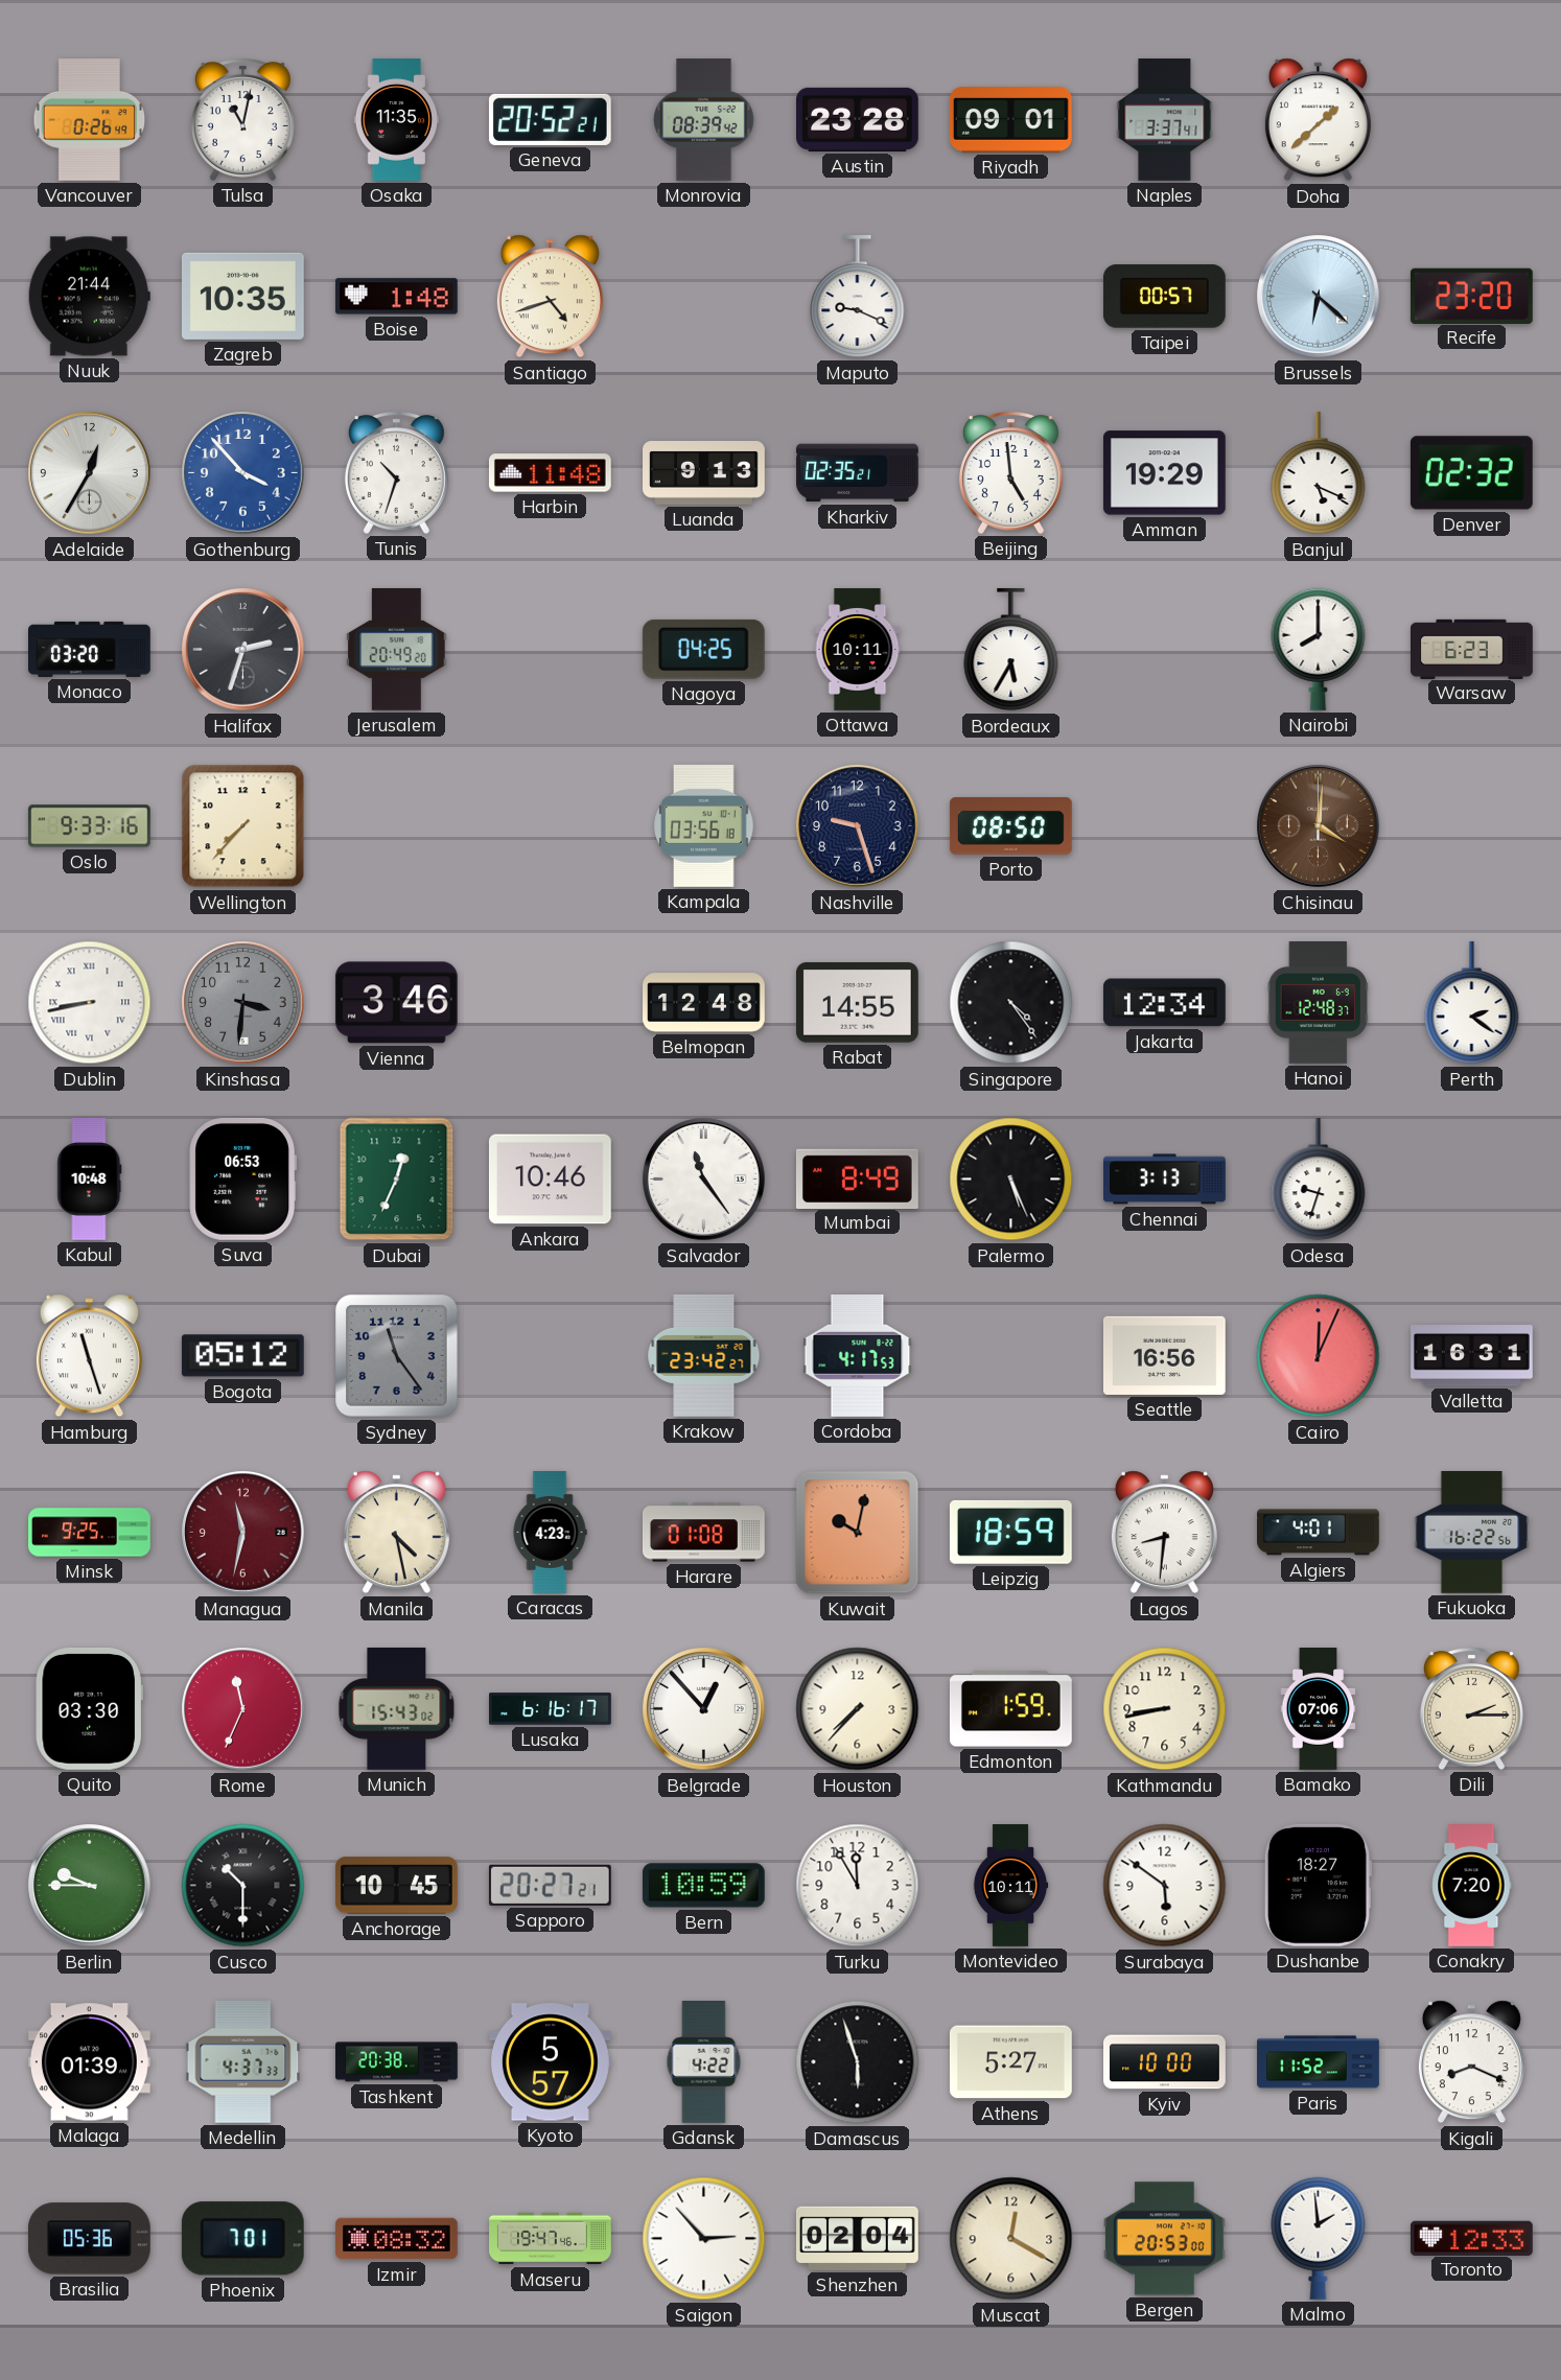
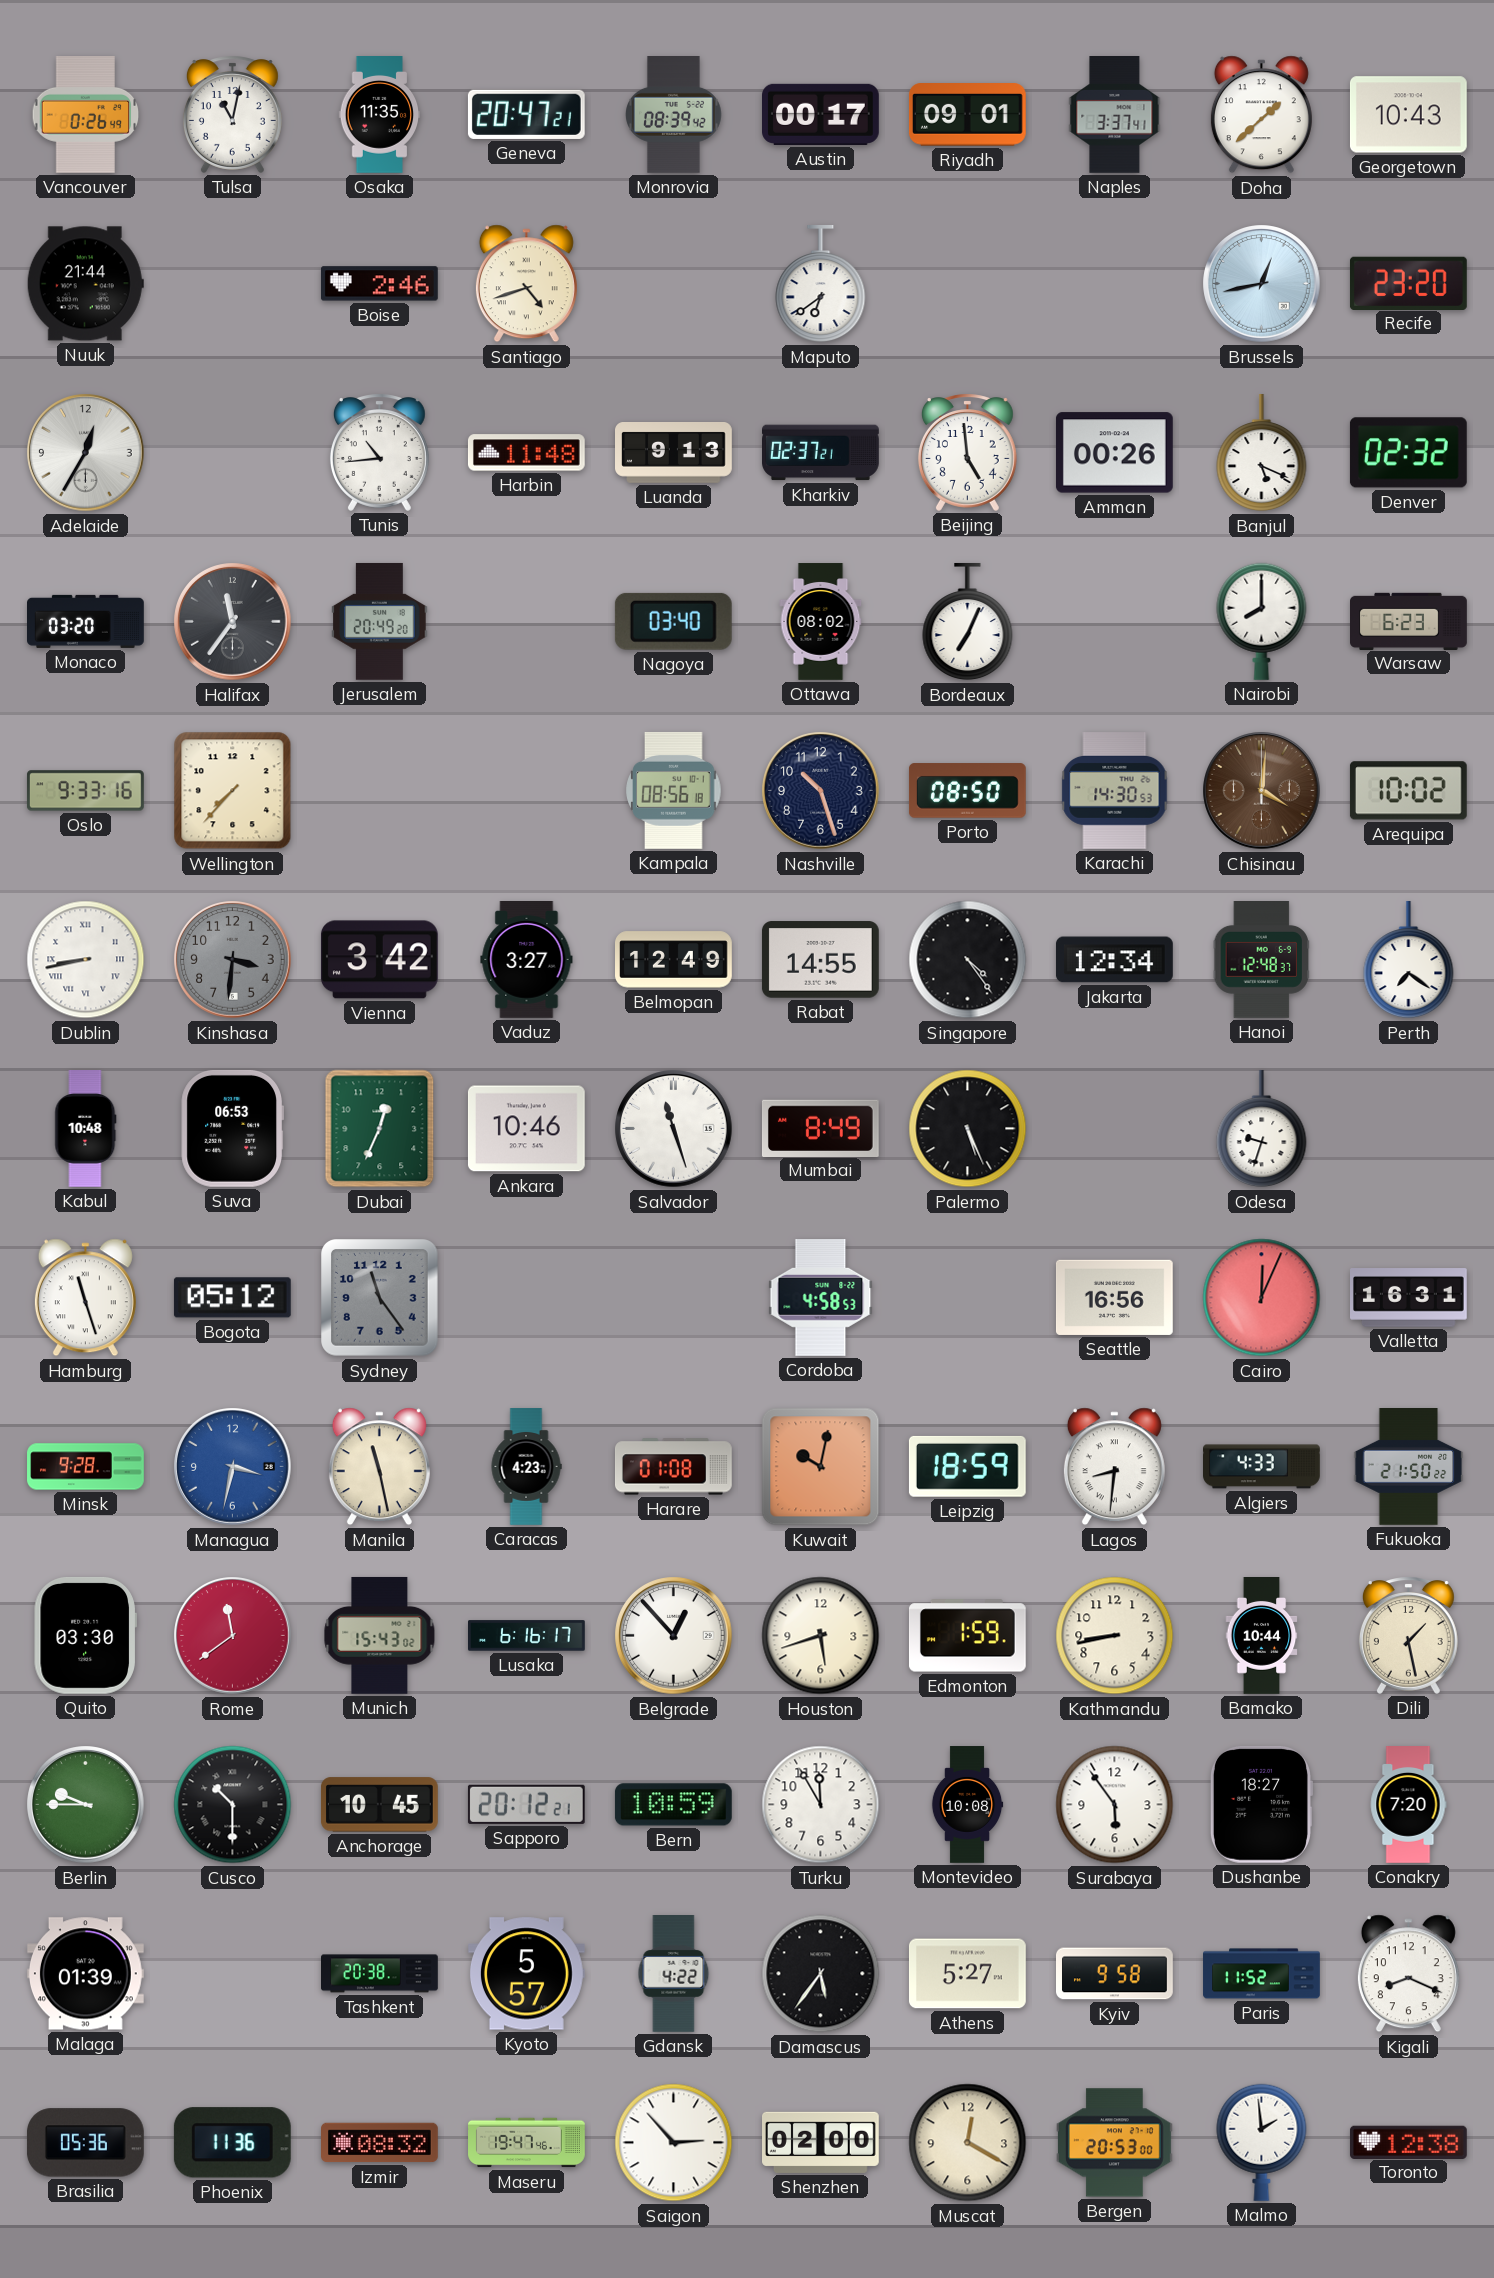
Geneva: 20:52 -> 20:47 (526, 114)
Austin: 23:28 -> 00:17 (821, 114)
Georgetown: none -> 10:43 (1408, 115)
Zagreb: 10:35 -> none (242, 296)
Boise: 1:48 -> 2:46 (379, 284)
Maputo: 9:19 -> 6:39 (821, 284)
Taipei: 00:57 -> none (1164, 297)
Brussels: 6:22 -> 12:43 (1262, 284)
Gothenburg: 3:53 -> none (243, 473)
Tunis: 10:33 -> 10:44 (379, 452)
Kharkiv: 02:35 -> 02:37 (821, 453)
Amman: 19:29 -> 00:26 (1114, 453)
Halifax: 2:33 -> 11:36 (233, 622)
Nagoya: 04:25 -> 03:40 (673, 621)
Ottawa: 10:11 -> 08:02 (821, 622)
Bordeaux: 5:35 -> 7:04 (968, 622)
Kampala: 03:56 -> 08:56 (674, 790)
Nashville: 9:27 -> 10:27 (821, 791)
Karachi: none -> 14:30 (1115, 791)
Arequipa: none -> 10:02 (1408, 791)
Vienna: 3:46 -> 3:42 (379, 960)
Vaduz: none -> 3:27 (527, 960)
Belmopan: 12:48 -> 12:49 (674, 960)
Perth: 2:21 -> 7:21 (1409, 960)
Salvador: 11:24 -> 11:27 (674, 1129)
Chennai: 3:13 -> none (1165, 1180)
Krakow: 23:42 -> none (704, 1355)
Cordoba: 4:17 -> 4:58 (821, 1298)
Minsk: 9:25 -> 9:28 (86, 1467)
Managua: 11:32 -> 3:32 (233, 1467)
Managua dial: burgundy -> blue (233, 1467)
Manila: 4:28 -> 11:28 (379, 1467)
Algiers: 4:01 -> 4:33 (1262, 1467)
Fukuoka: 16:22 -> 21:50 (1409, 1467)
Rome: 11:34 -> 11:39 (233, 1636)
Houston: 7:37 -> 5:42 (821, 1636)
Bamako: 07:06 -> 10:44 (1262, 1636)
Dili: 2:15 -> 1:28 (1408, 1635)
Sapporo: 20:27 -> 20:12 (526, 1804)
Montevideo: 10:11 -> 10:08 (967, 1805)
Surabaya: 5:51 -> 5:54 (1115, 1805)
Medellin: 4:37 -> none (243, 2061)
Damascus: 5:57 -> 5:36 (821, 1974)
Kyiv: 10:00 -> 9:58 (1115, 1974)
Phoenix: 7:01 -> 11:36 (232, 2143)
Shenzhen: 02:04 -> 02:00 (821, 2142)
Toronto: 12:33 -> 12:38 (1408, 2142)
